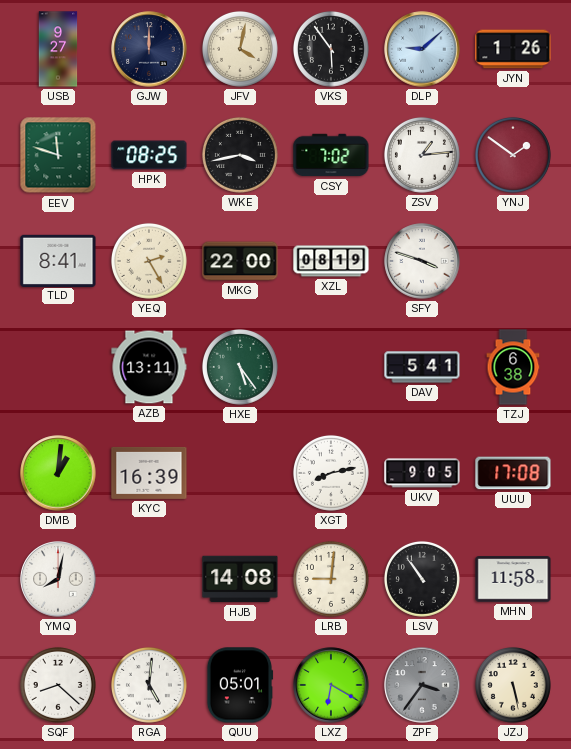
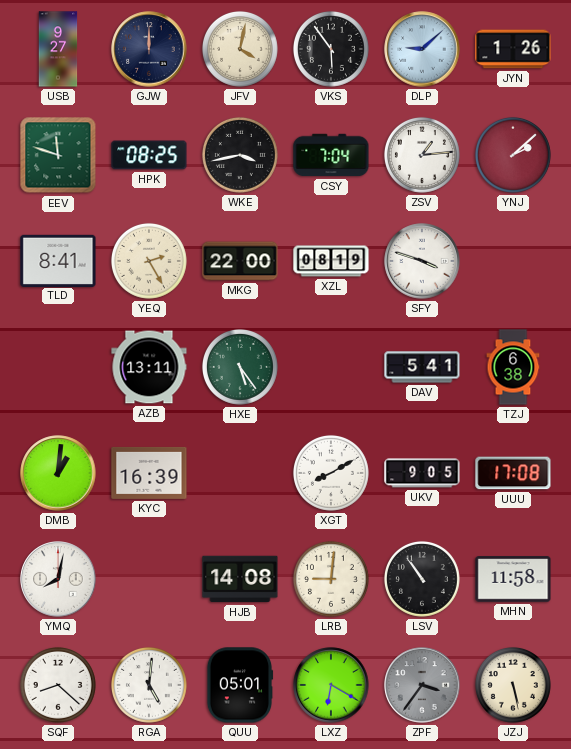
CSY: 7:02 -> 7:04 (331, 155)
YNJ: 1:51 -> 2:08 (513, 155)
XGT: 8:13 -> 8:10 (331, 473)
